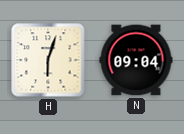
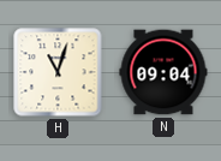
H: 6:03 -> 11:03 (58, 72)
